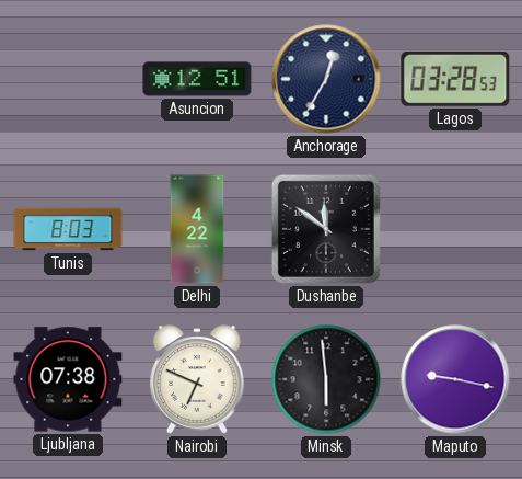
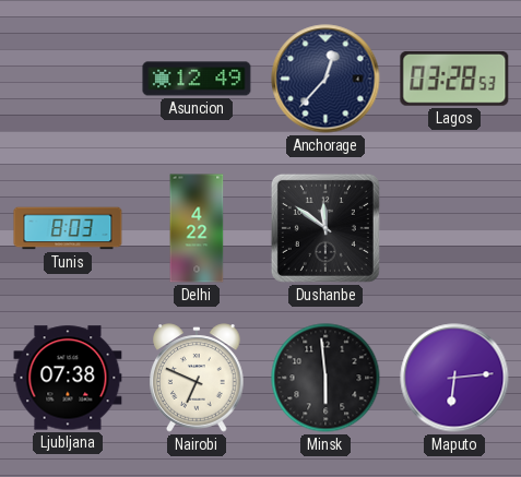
Asuncion: 12:51 -> 12:49 (197, 79)
Anchorage: 12:35 -> 12:37 (325, 79)
Maputo: 9:17 -> 6:14 (454, 378)
